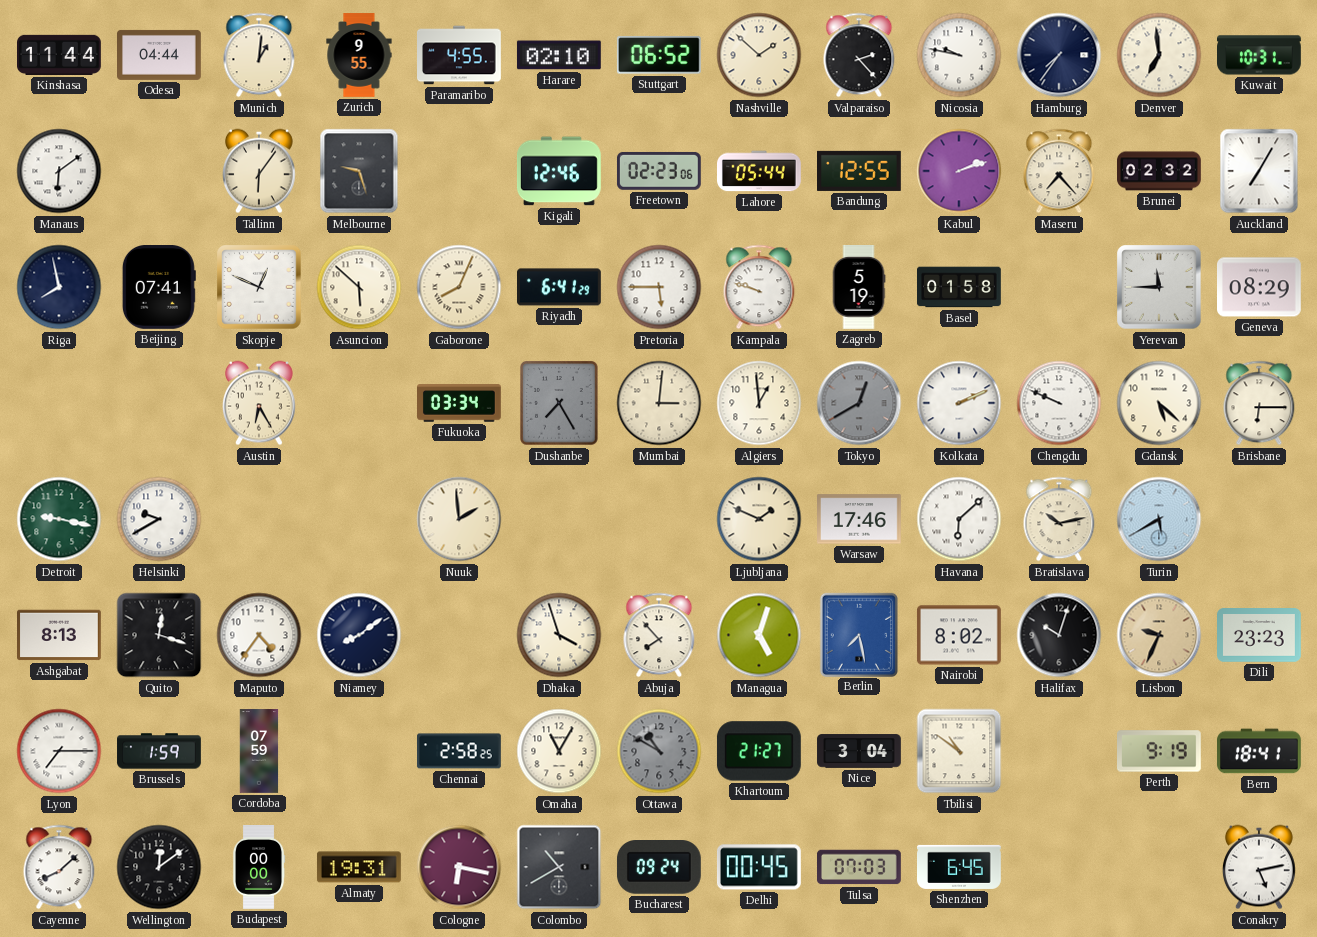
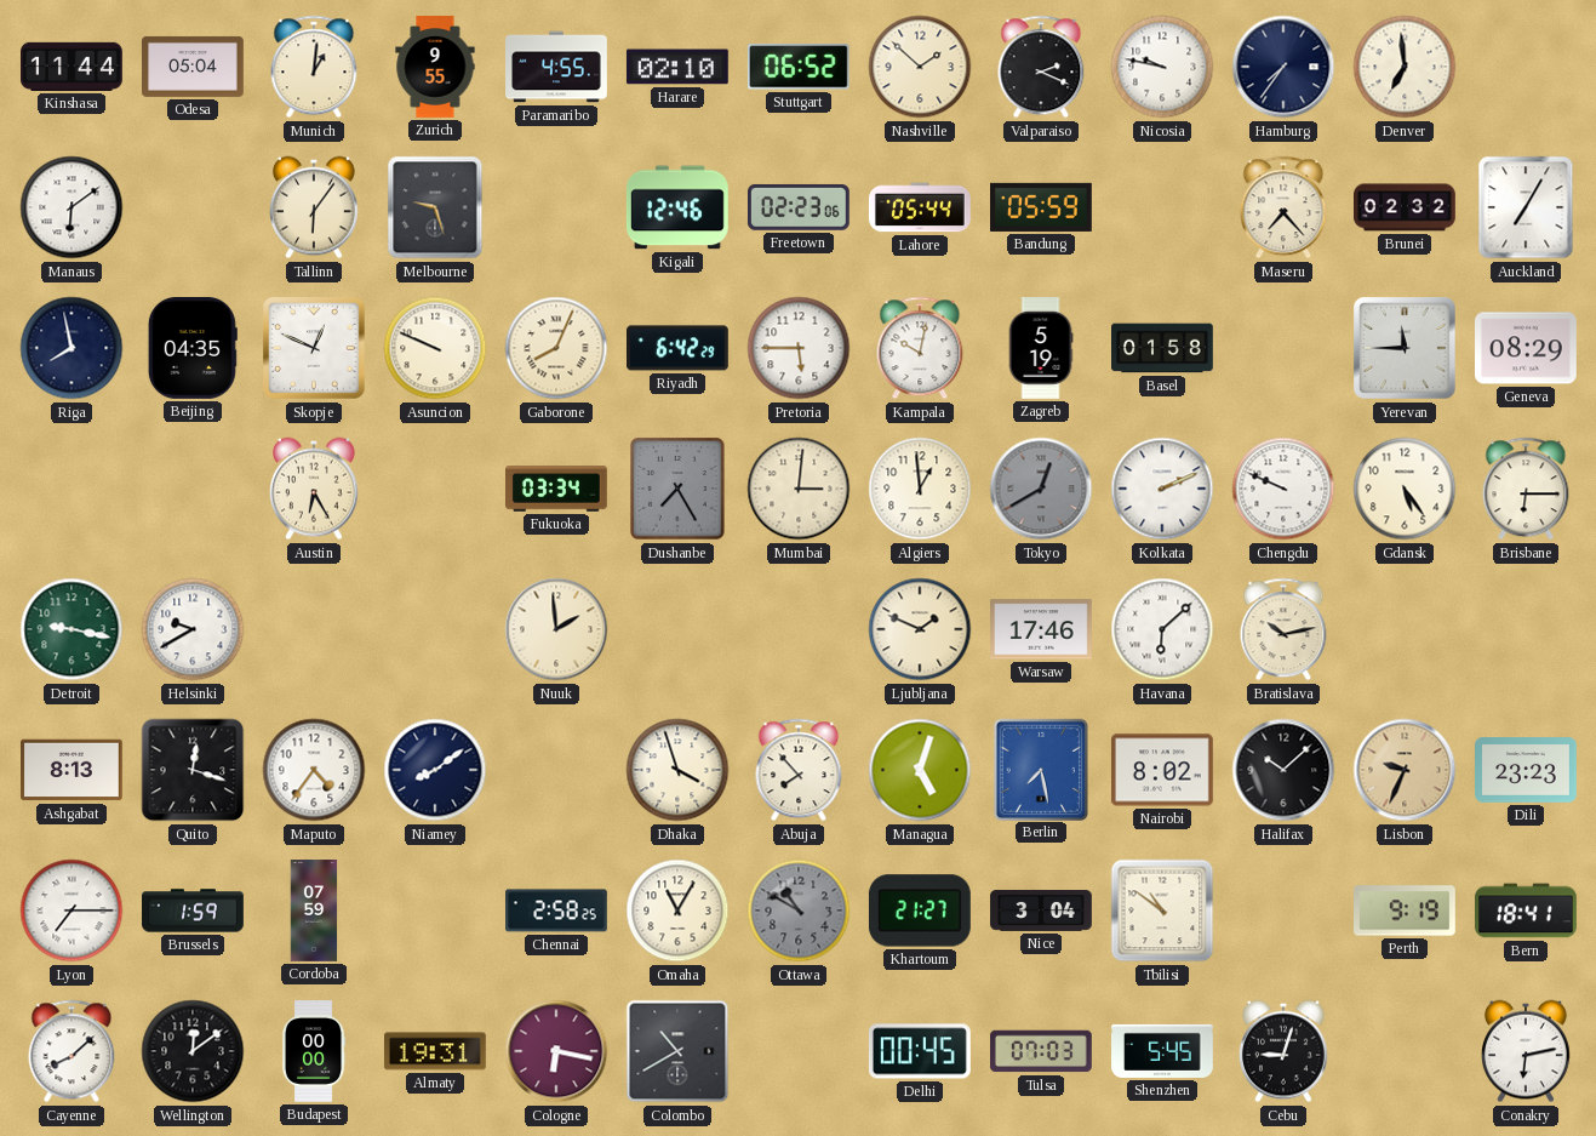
Odesa: 04:44 -> 05:04 (194, 67)
Valparaiso: 2:23 -> 2:19 (1041, 67)
Kuwait: 10:31 -> none (1260, 55)
Bandung: 12:55 -> 05:59 (1042, 207)
Kabul: 2:12 -> none (959, 171)
Beijing: 07:41 -> 04:35 (193, 349)
Asuncion: 5:52 -> 9:49 (435, 348)
Riyadh: 6:41 -> 6:42 (679, 348)
Kampala: 9:48 -> 10:02 (920, 348)
Gdansk: 5:22 -> 5:24 (1405, 489)
Turin: 5:40 -> none (1159, 519)
Halifax: 10:03 -> 10:08 (1283, 770)
Bucharest: 09:24 -> none (659, 868)
Shenzhen: 6:45 -> 5:45 (1163, 1051)
Cebu: none -> 9:03 (1283, 1051)
Conakry: 5:13 -> 6:13 (1526, 1051)
